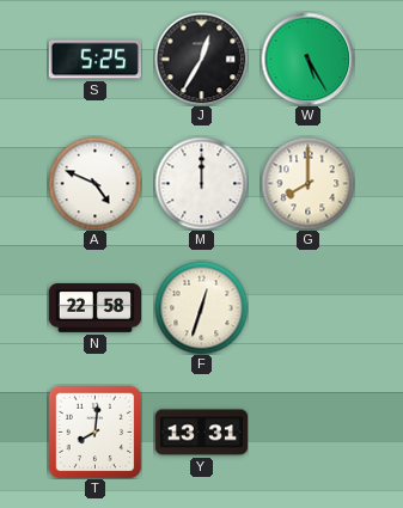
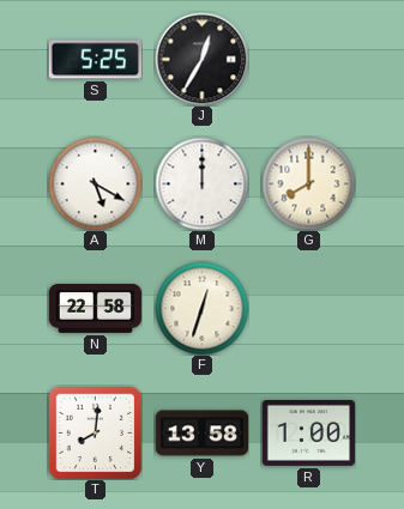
W: 5:25 -> none (307, 59)
A: 4:49 -> 5:20 (95, 183)
Y: 13:31 -> 13:58 (201, 434)
R: none -> 1:00 (308, 432)
